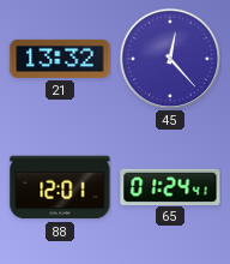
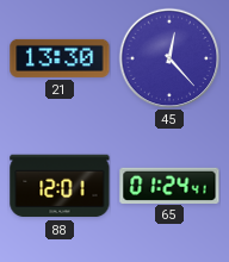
21: 13:32 -> 13:30 (60, 58)
